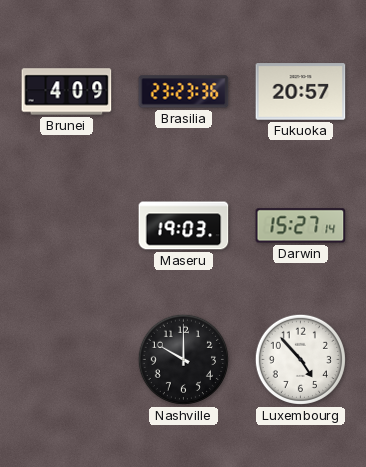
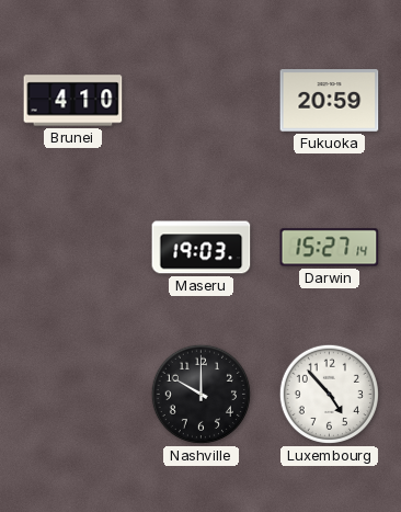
Brunei: 4:09 -> 4:10 (73, 101)
Brasilia: 23:23 -> none (184, 92)
Fukuoka: 20:57 -> 20:59 (330, 101)
